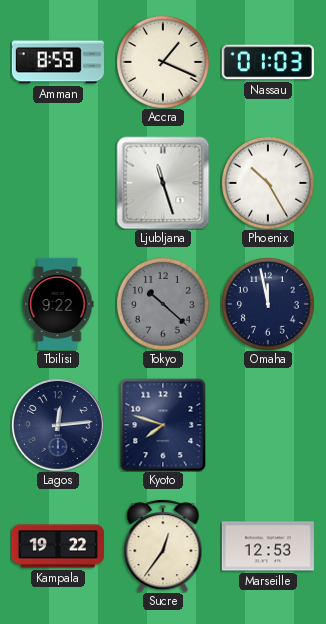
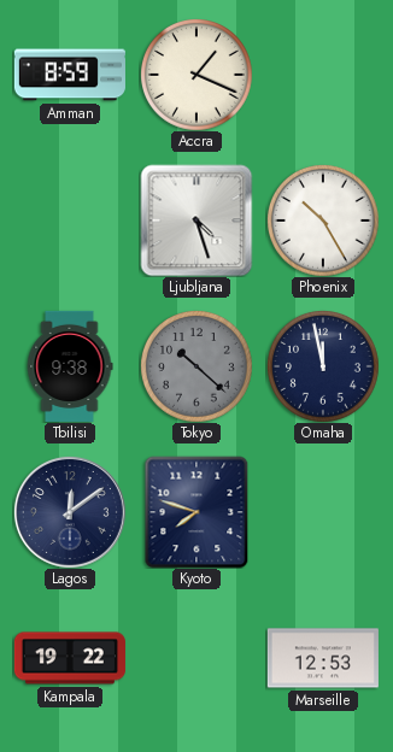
Nassau: 01:03 -> none (268, 62)
Ljubljana: 11:27 -> 4:27 (196, 221)
Tbilisi: 9:22 -> 9:38 (70, 366)
Lagos: 12:14 -> 12:09 (70, 512)
Sucre: 12:36 -> none (163, 546)
